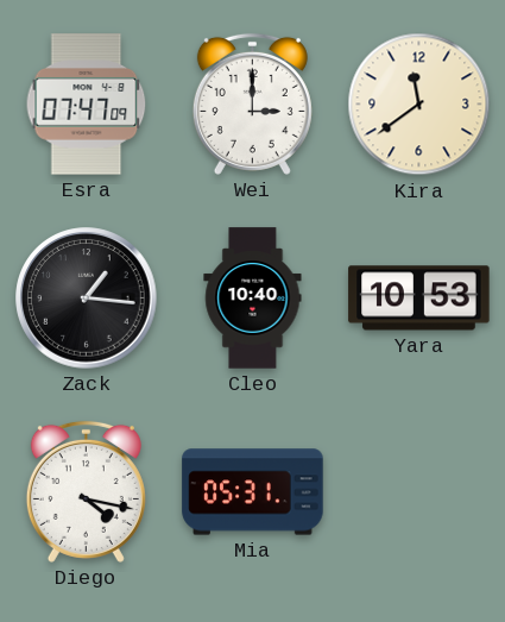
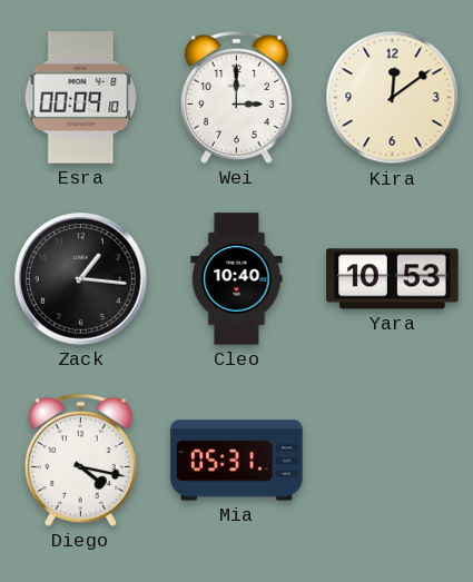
Esra: 07:47 -> 00:09 (81, 98)
Kira: 11:39 -> 12:09 (393, 98)
